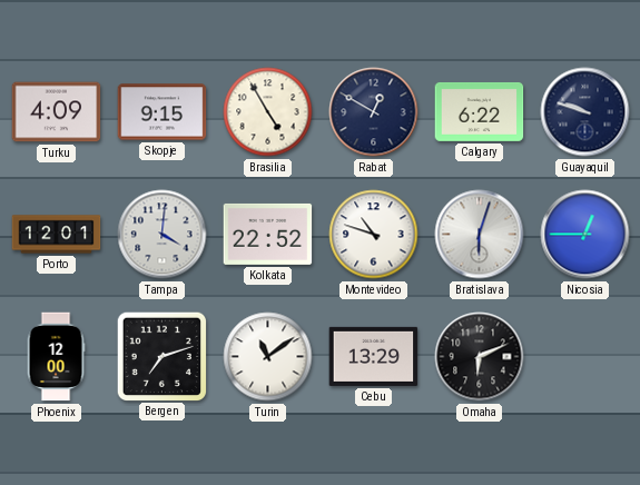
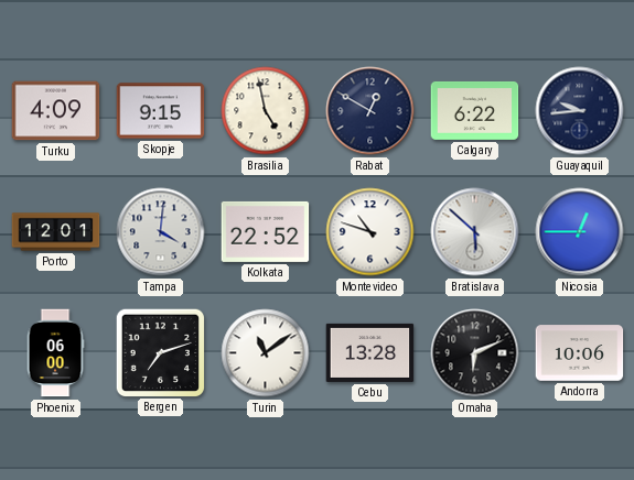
Brasilia: 4:55 -> 4:58 (266, 111)
Guayaquil: 9:48 -> 9:44 (580, 111)
Bratislava: 6:03 -> 5:52 (475, 232)
Phoenix: 12:00 -> 06:00 (55, 353)
Cebu: 13:29 -> 13:28 (370, 352)
Andorra: none -> 10:06 (580, 353)
